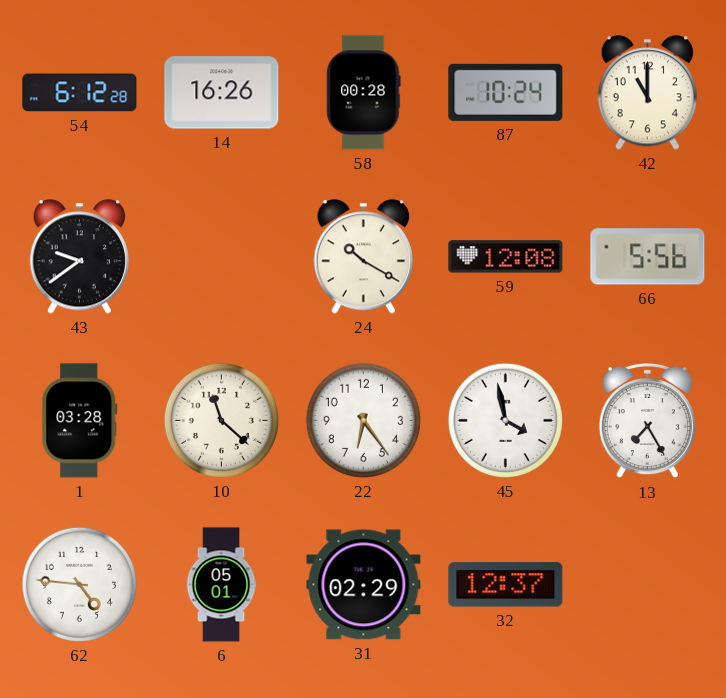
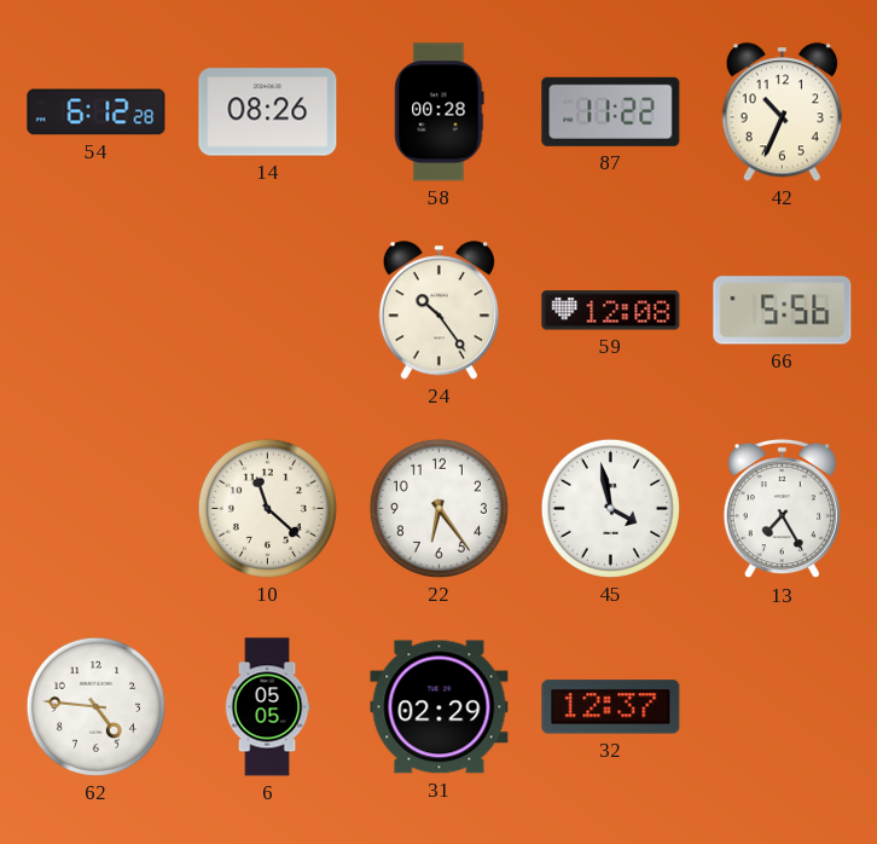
14: 16:26 -> 08:26 (268, 112)
87: 10:24 -> 11:22 (611, 111)
42: 11:00 -> 10:34 (782, 112)
43: 9:39 -> none (79, 257)
24: 10:20 -> 10:24 (438, 311)
1: 03:28 -> none (80, 421)
6: 05:01 -> 05:05 (267, 707)
